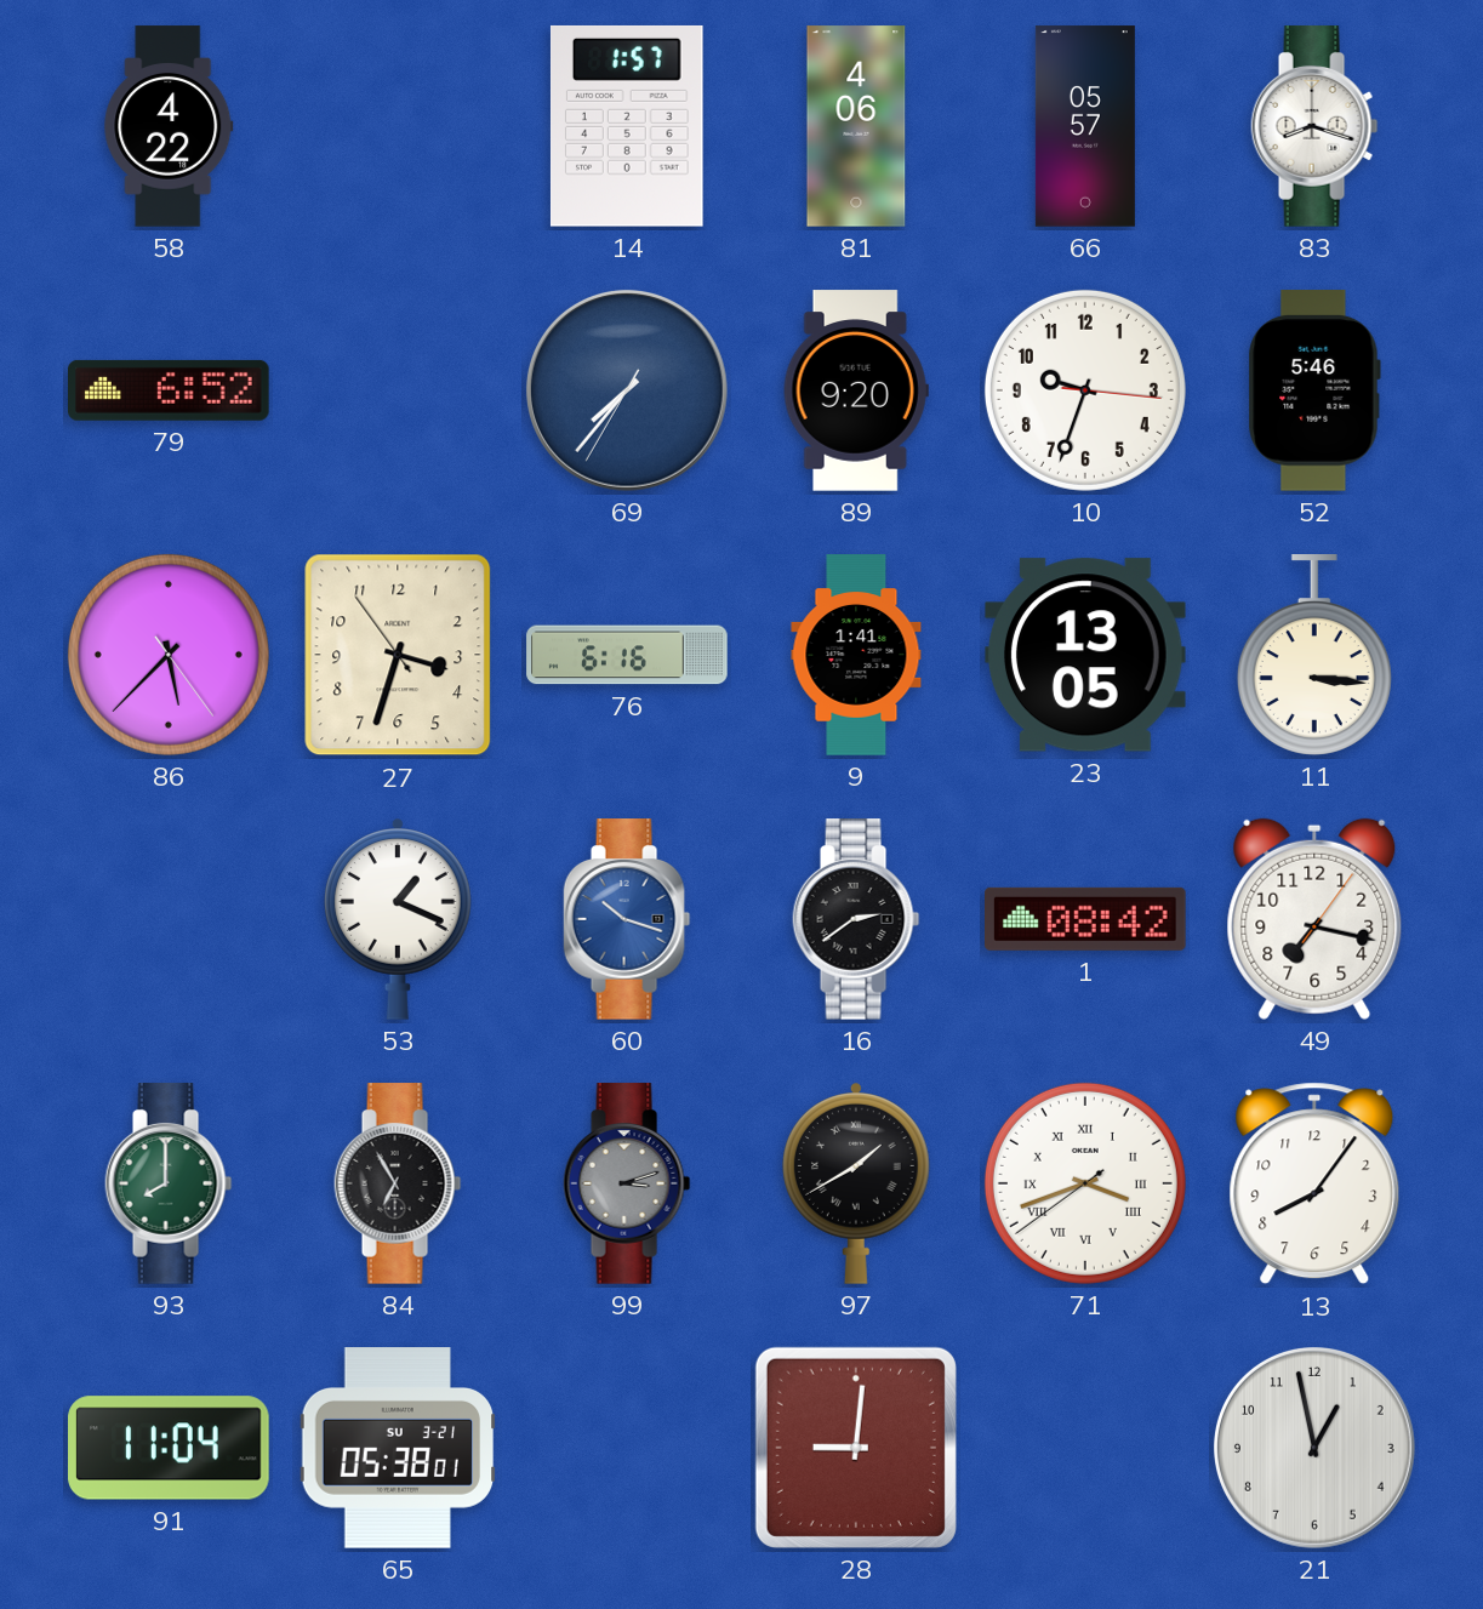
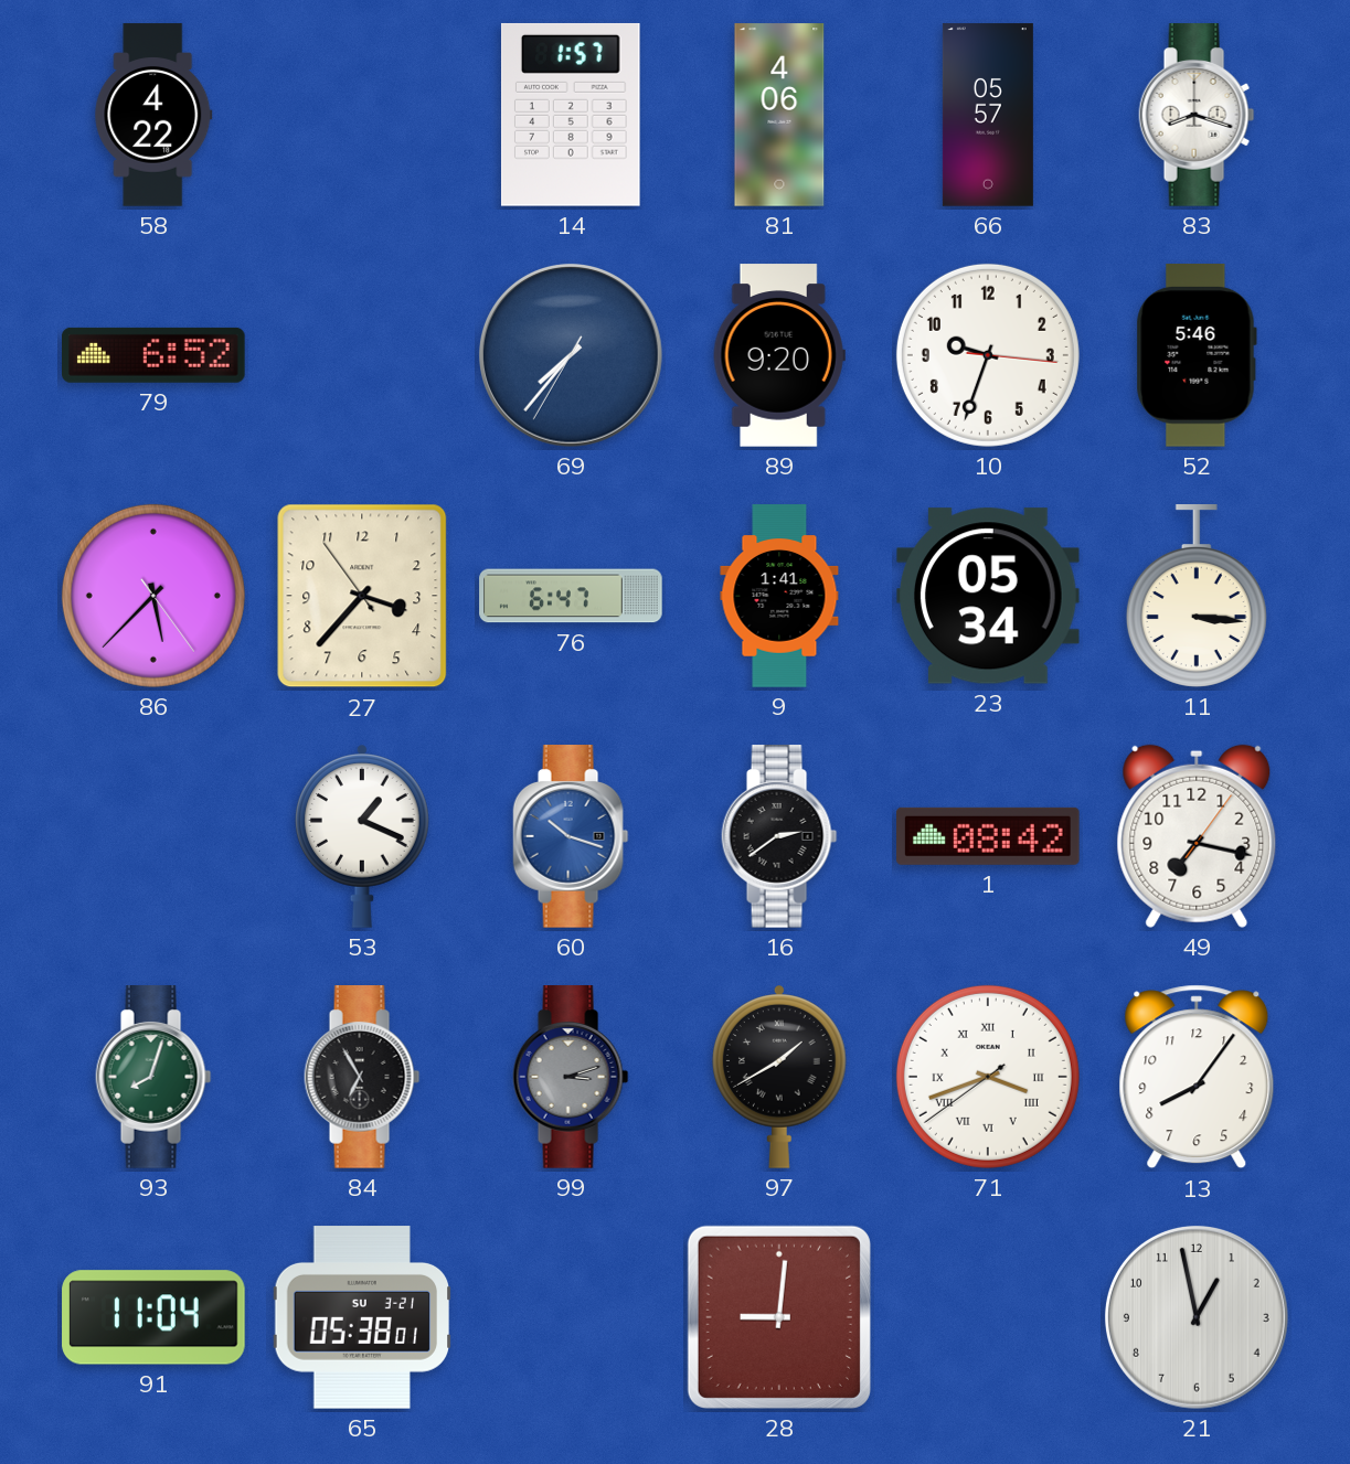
27: 3:32 -> 3:36 (362, 596)
76: 6:16 -> 6:47 (571, 596)
23: 13:05 -> 05:34 (989, 596)
93: 8:00 -> 8:03 (153, 1077)
